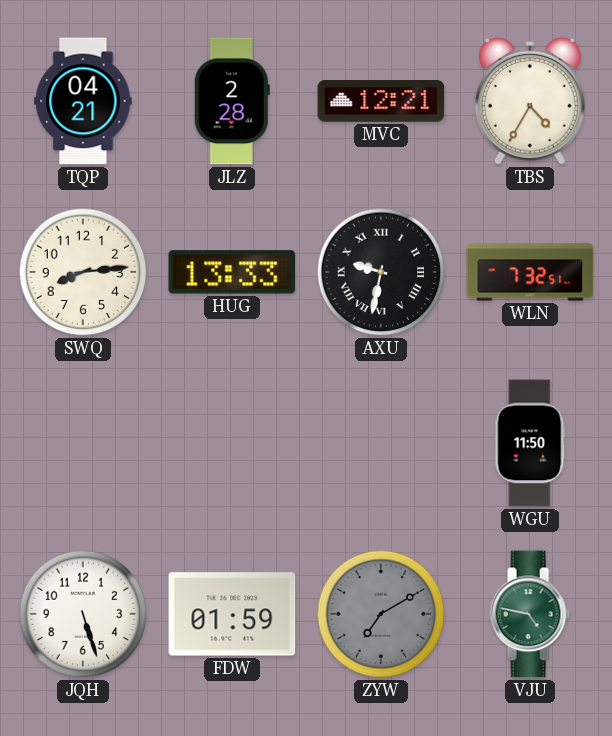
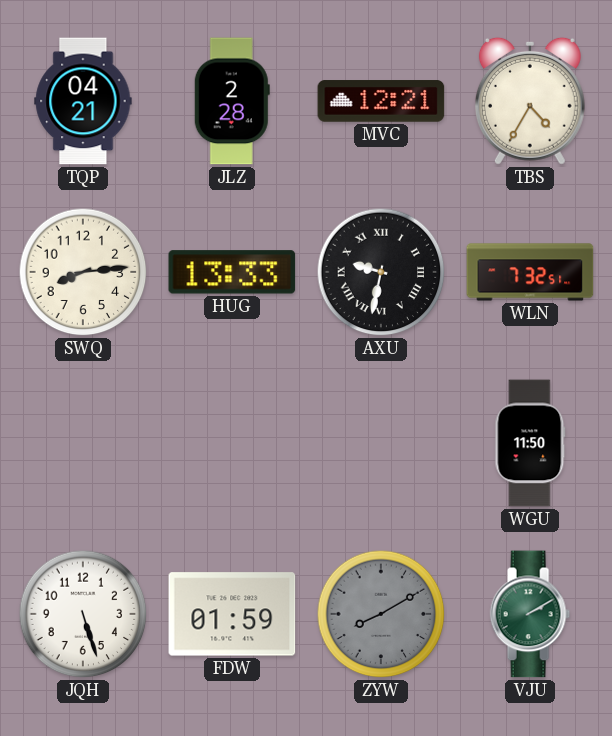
ZYW: 7:10 -> 8:10 (381, 614)
VJU: 4:47 -> 2:10 (530, 614)
